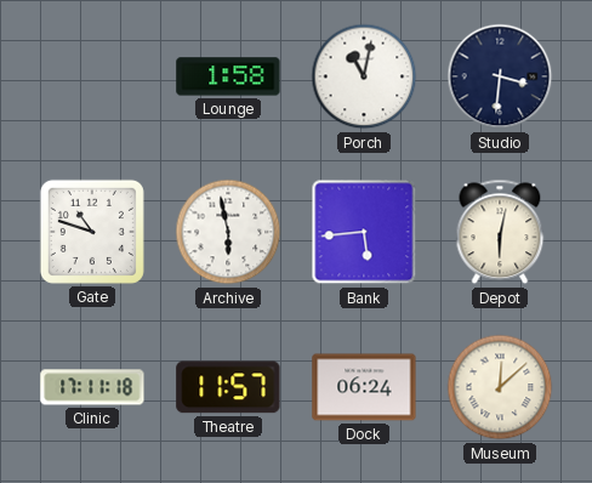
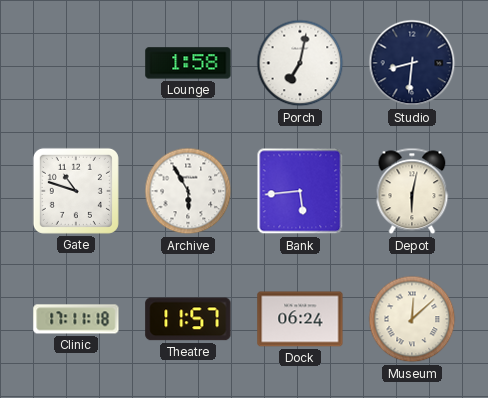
Porch: 11:02 -> 7:02 (300, 63)
Studio: 3:31 -> 8:31 (412, 63)
Archive: 5:58 -> 5:55 (188, 191)
